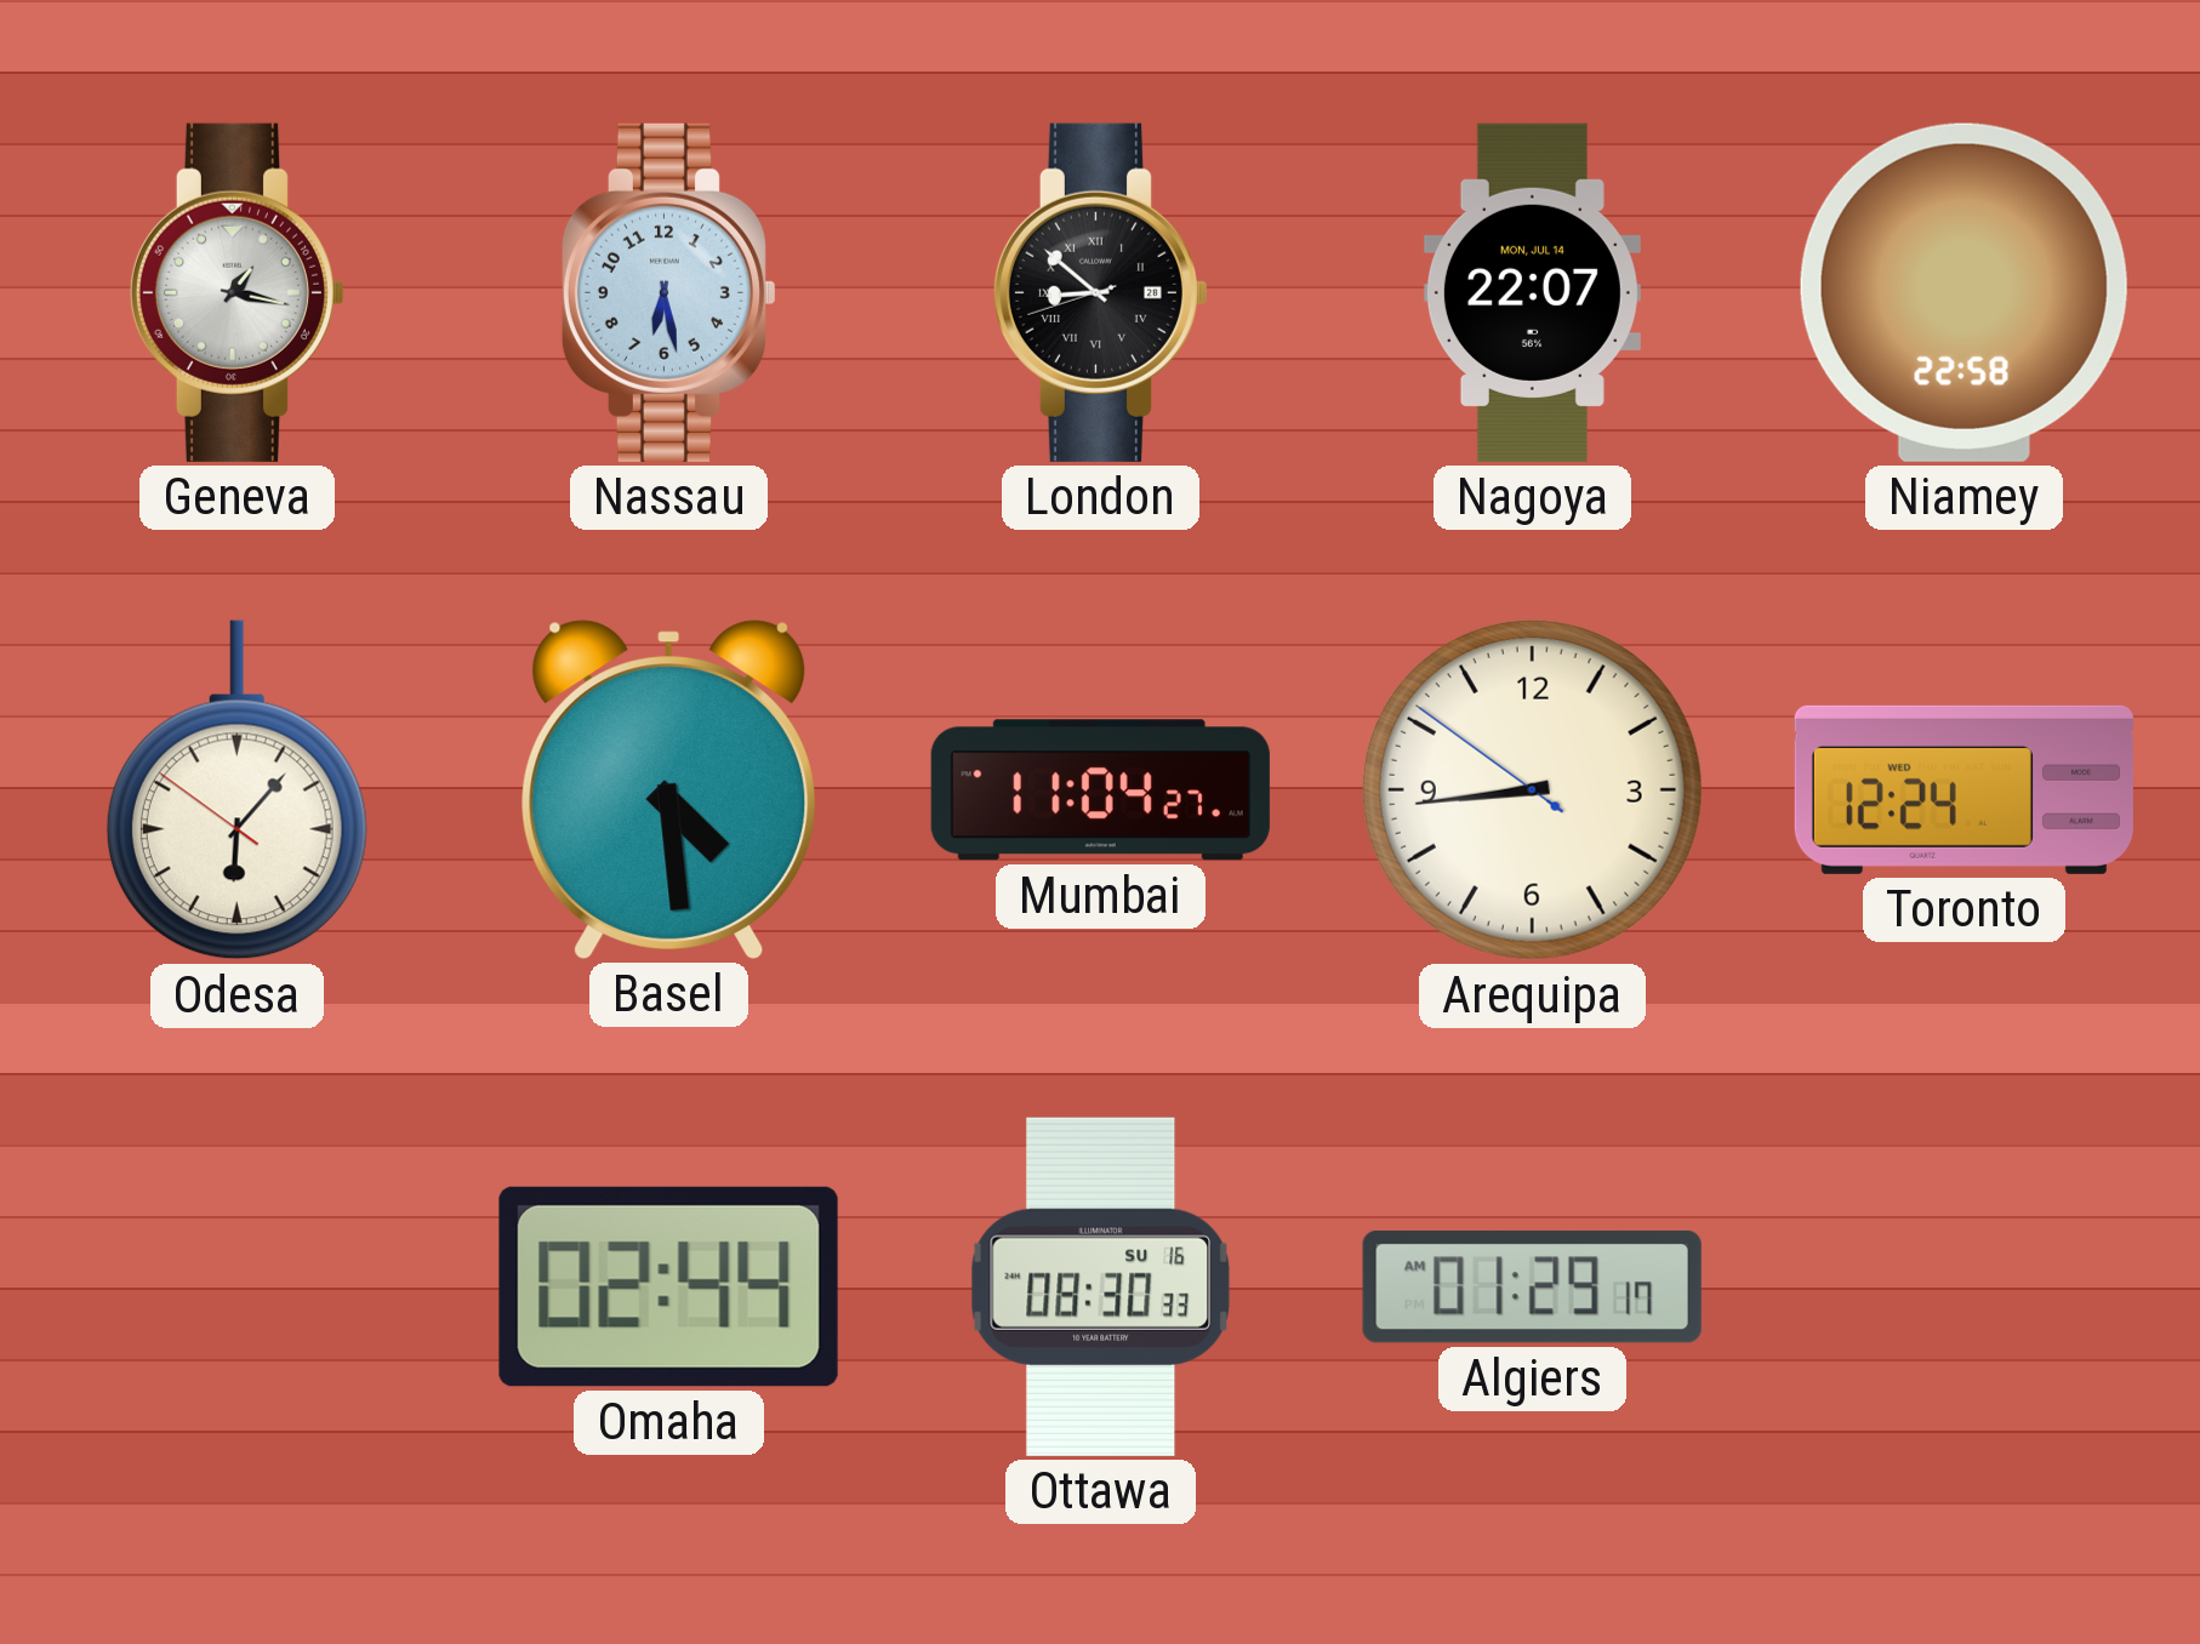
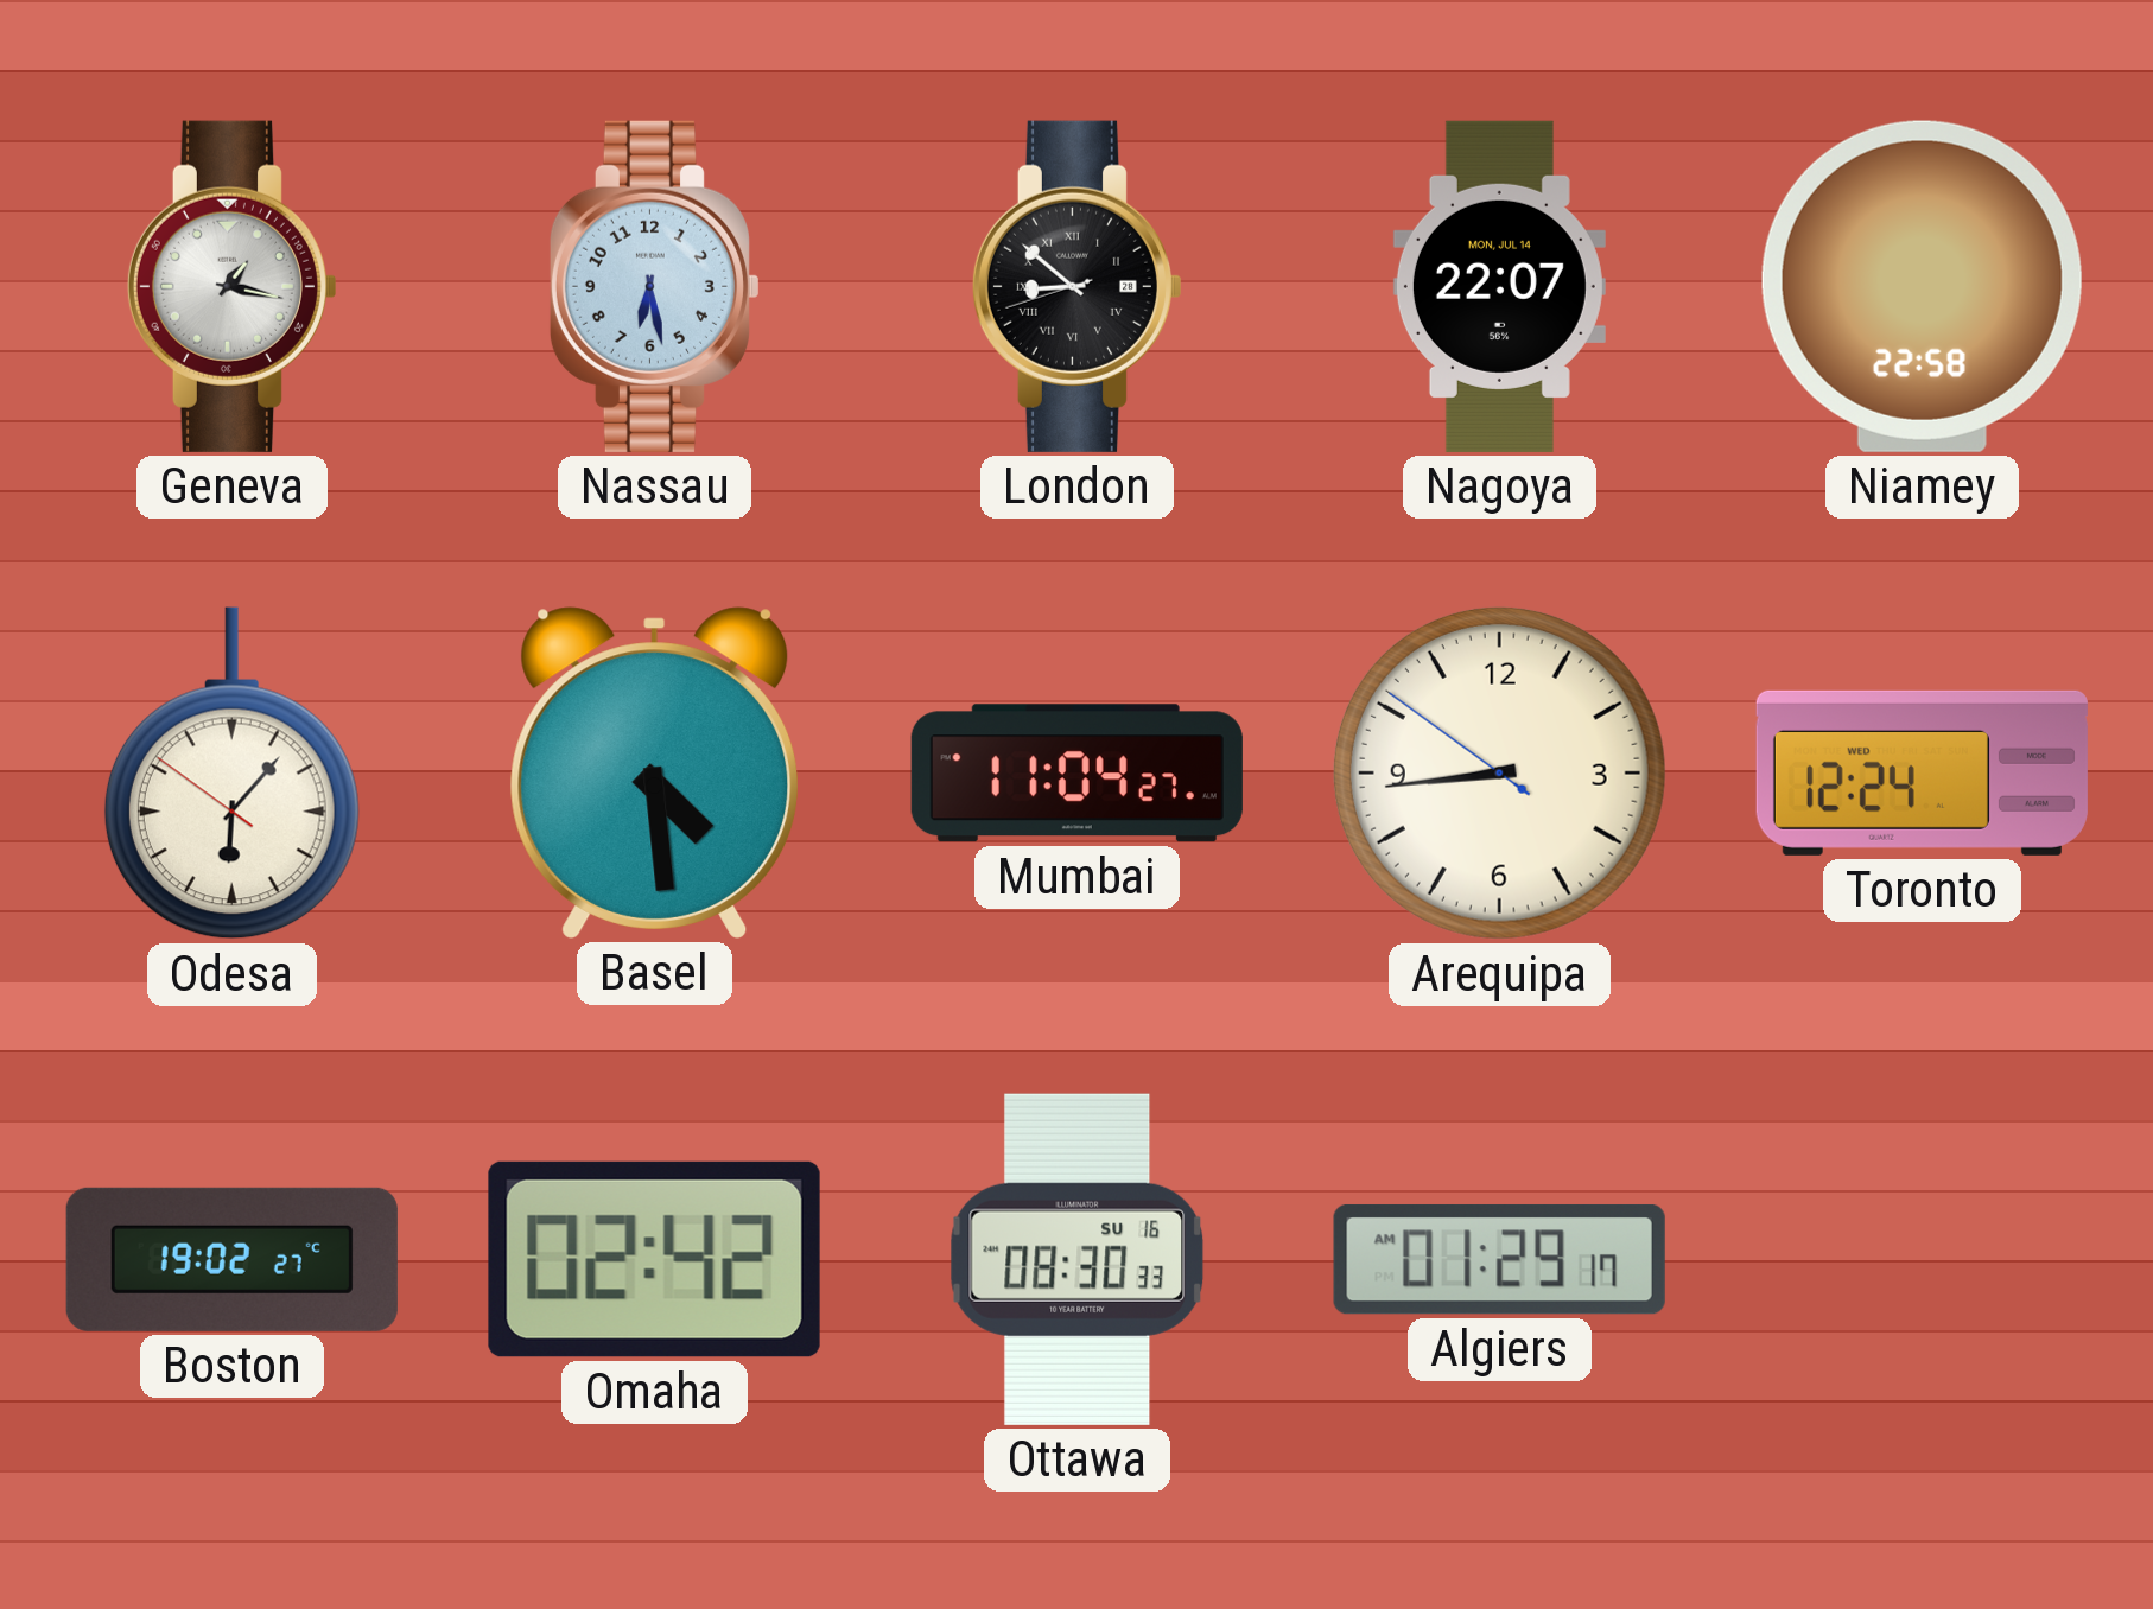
Boston: none -> 19:02 (231, 1259)
Omaha: 02:44 -> 02:42 (654, 1259)
